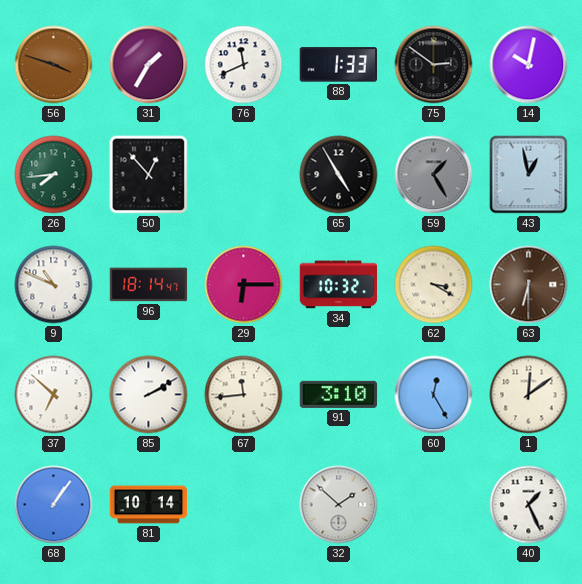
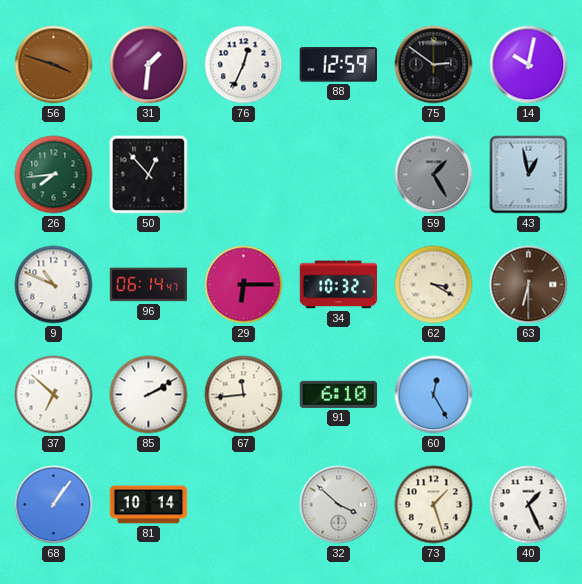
31: 1:35 -> 1:31 (149, 65)
76: 11:41 -> 12:34 (244, 65)
88: 1:33 -> 12:59 (338, 65)
65: 4:55 -> none (339, 175)
96: 18:14 -> 06:14 (149, 285)
91: 3:10 -> 6:10 (339, 394)
1: 12:09 -> none (529, 395)
32: 1:52 -> 3:52 (339, 505)
73: none -> 1:27 (434, 505)
